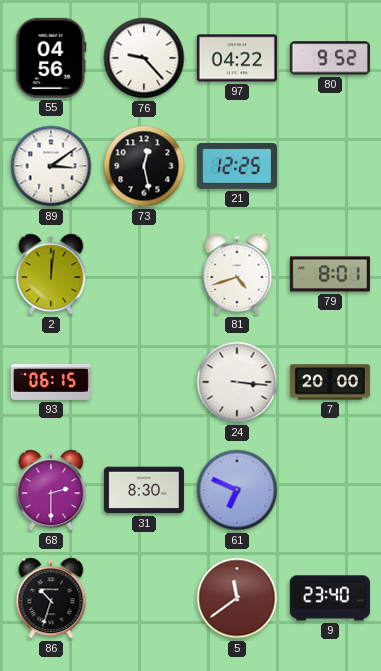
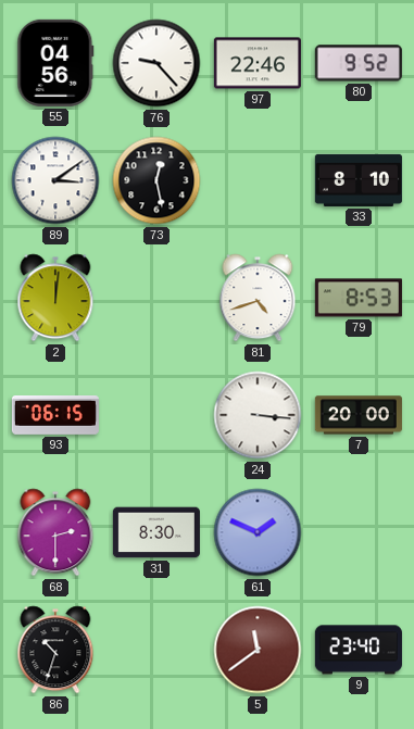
97: 04:22 -> 22:46 (258, 63)
21: 12:25 -> none (237, 166)
33: none -> 8:10 (359, 180)
79: 8:01 -> 8:53 (359, 298)
61: 6:49 -> 1:49 (258, 532)
